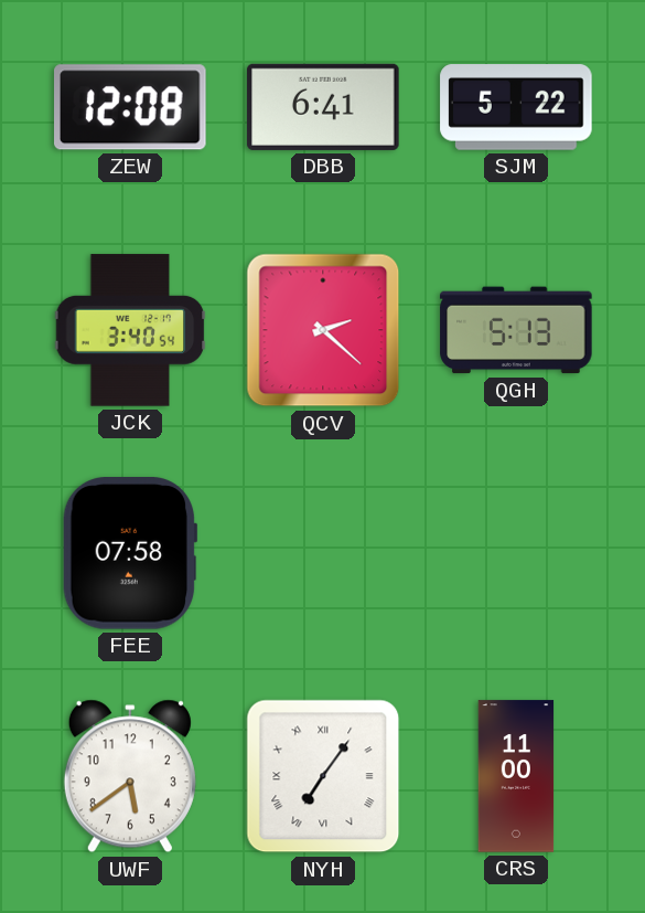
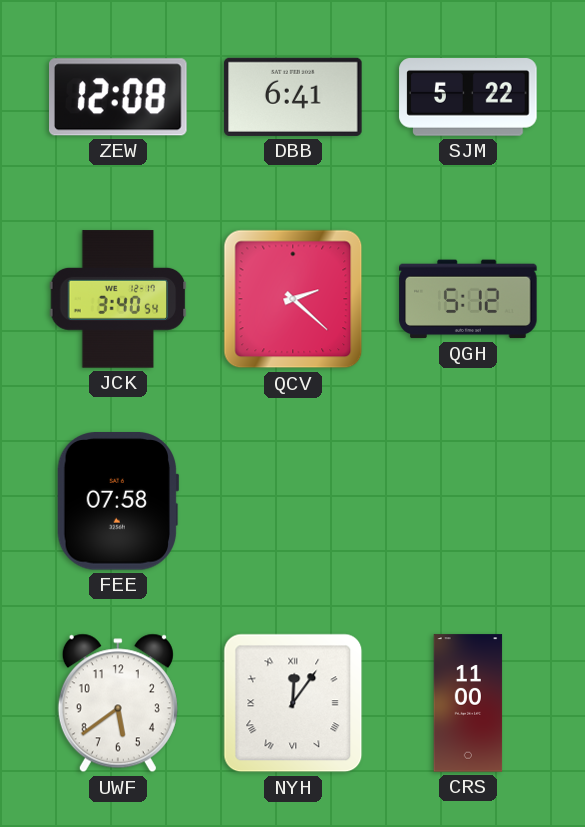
QGH: 5:13 -> 5:12 (468, 299)
NYH: 7:06 -> 12:06 (293, 703)
